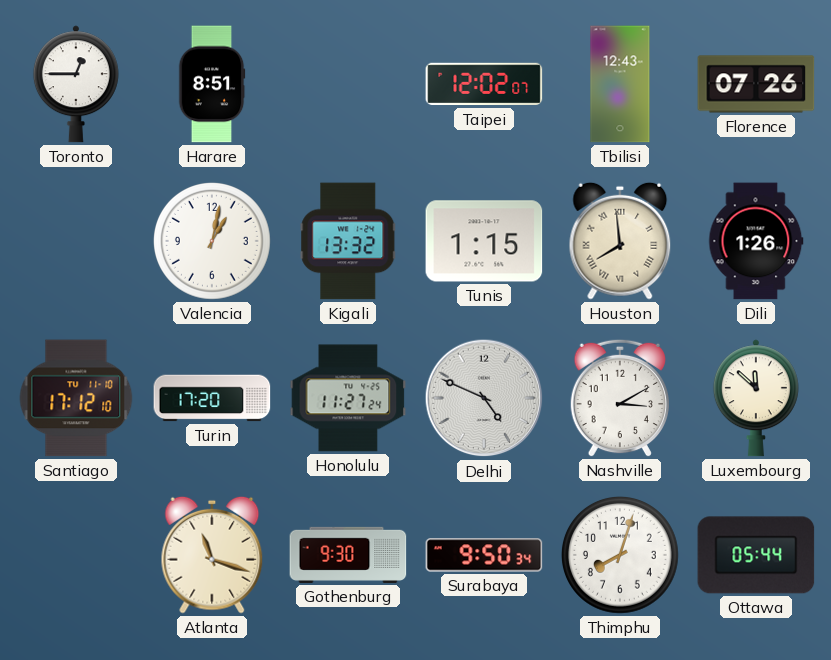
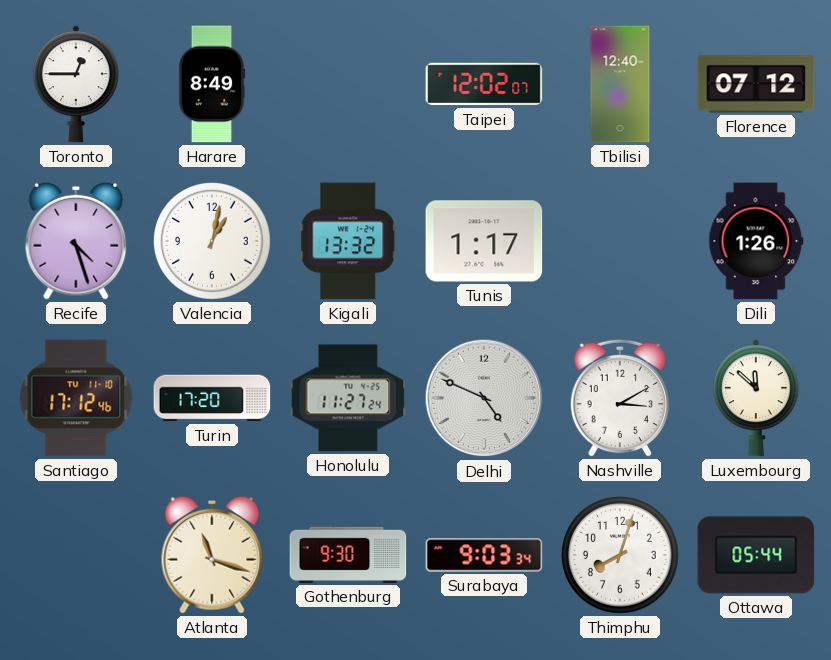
Harare: 8:51 -> 8:49 (212, 84)
Tbilisi: 12:43 -> 12:40 (620, 84)
Florence: 07:26 -> 07:12 (756, 84)
Recife: none -> 4:27 (76, 241)
Tunis: 1:15 -> 1:17 (484, 241)
Houston: 7:59 -> none (620, 241)
Santiago: 17:12:10 -> 17:12:46 (76, 398)
Surabaya: 9:50 -> 9:03 (484, 555)
